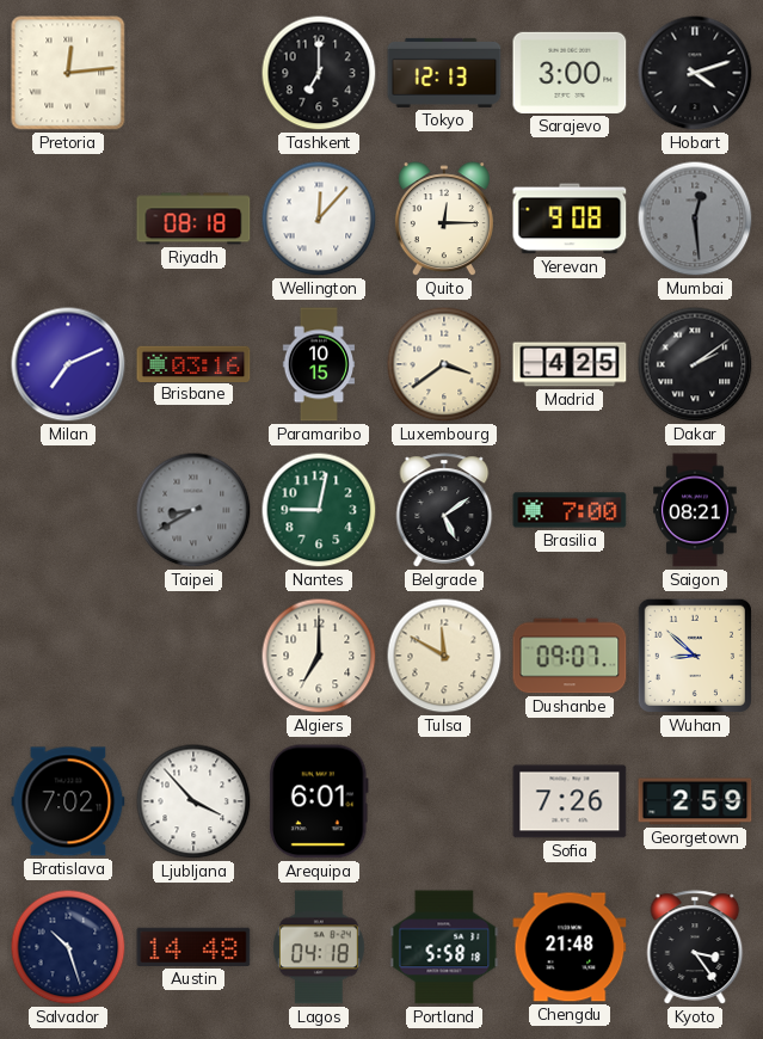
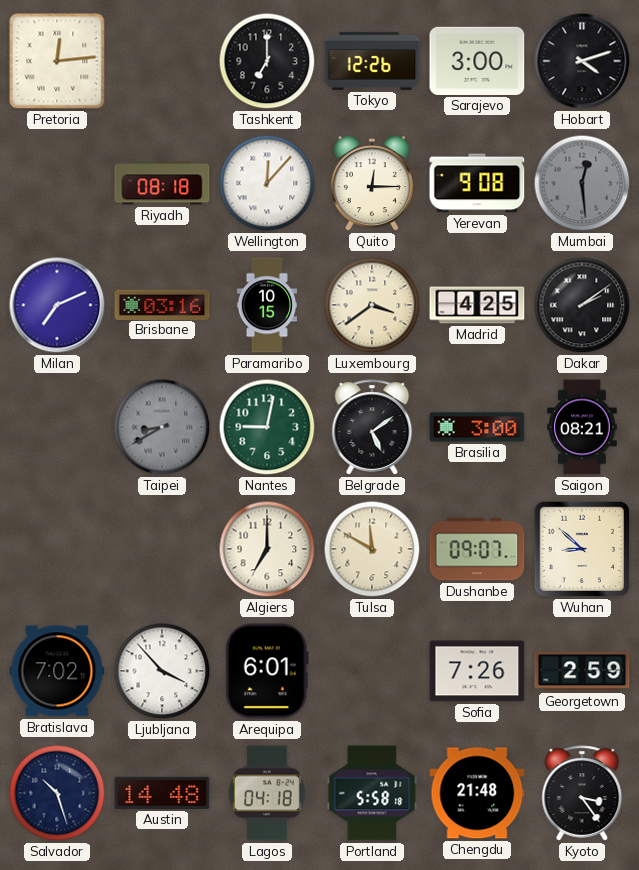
Tokyo: 12:13 -> 12:26 (372, 61)
Brasilia: 7:00 -> 3:00 (477, 427)
